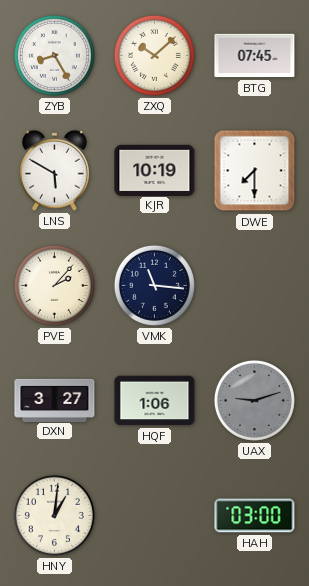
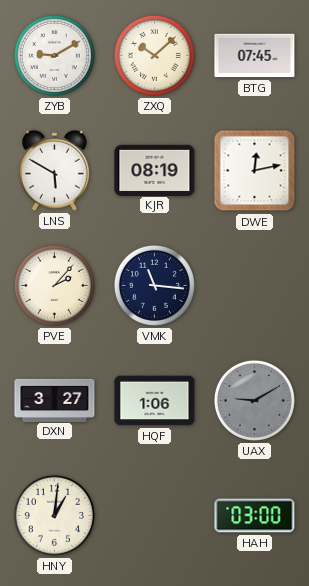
ZYB: 8:25 -> 9:10 (54, 55)
KJR: 10:19 -> 08:19 (155, 170)
DWE: 7:30 -> 12:13 (255, 171)
UAX: 9:12 -> 9:10 (254, 400)
